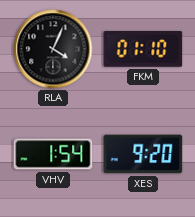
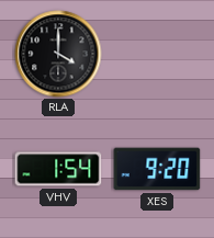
RLA: 4:04 -> 4:00 (58, 54)
FKM: 01:10 -> none (143, 49)
